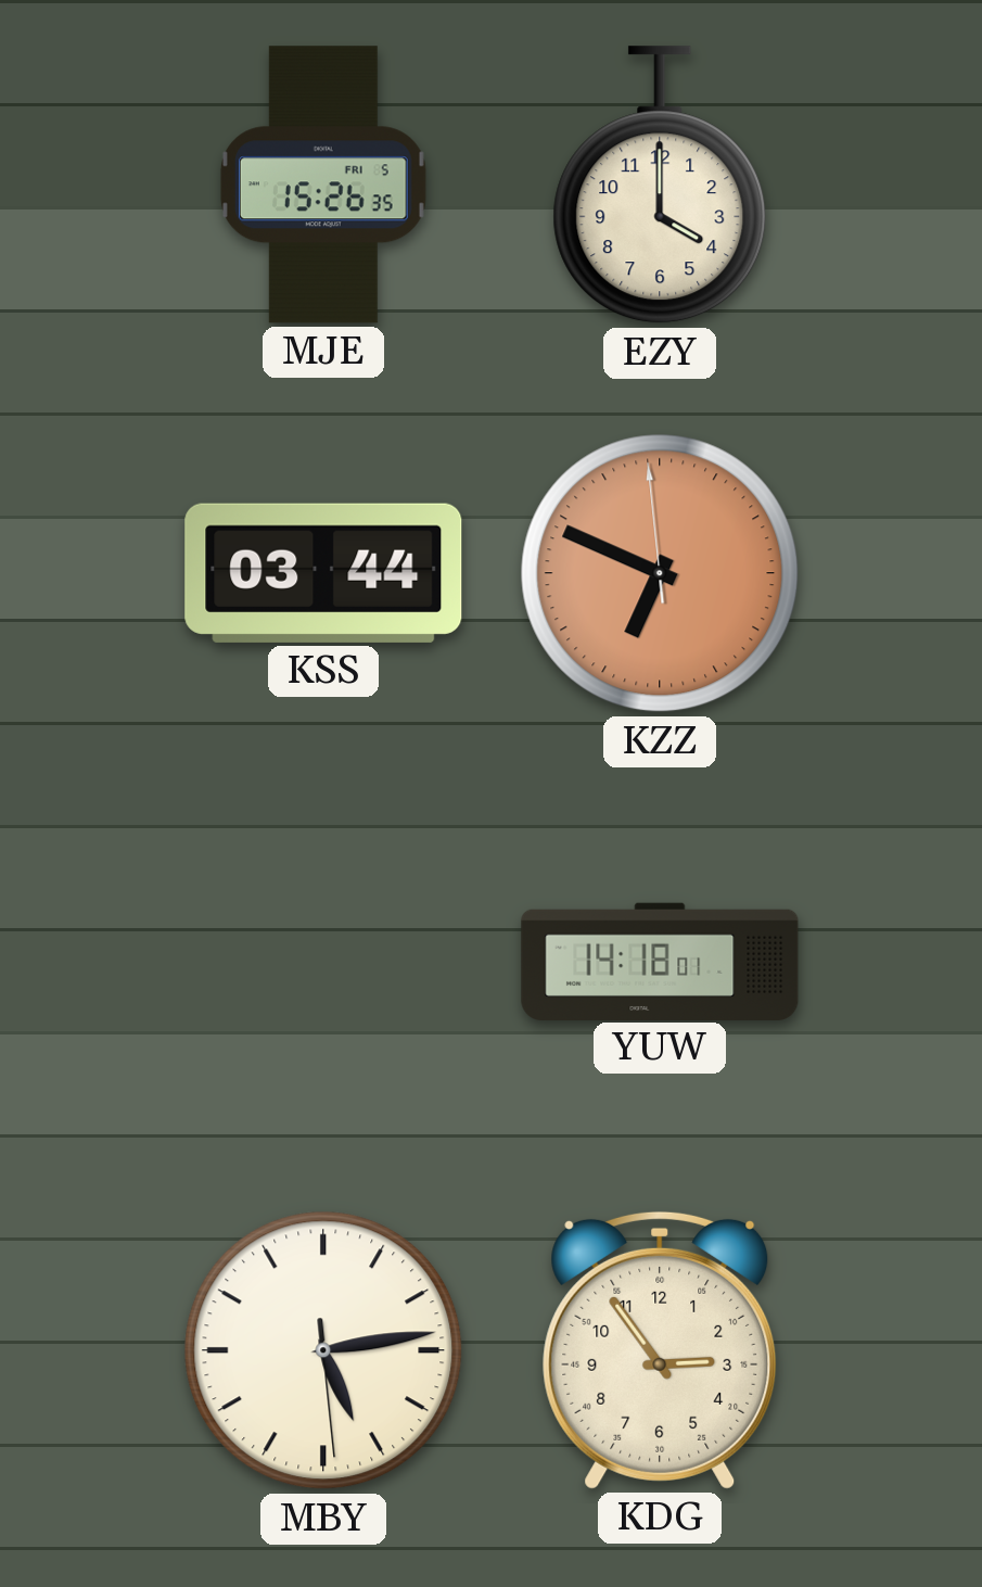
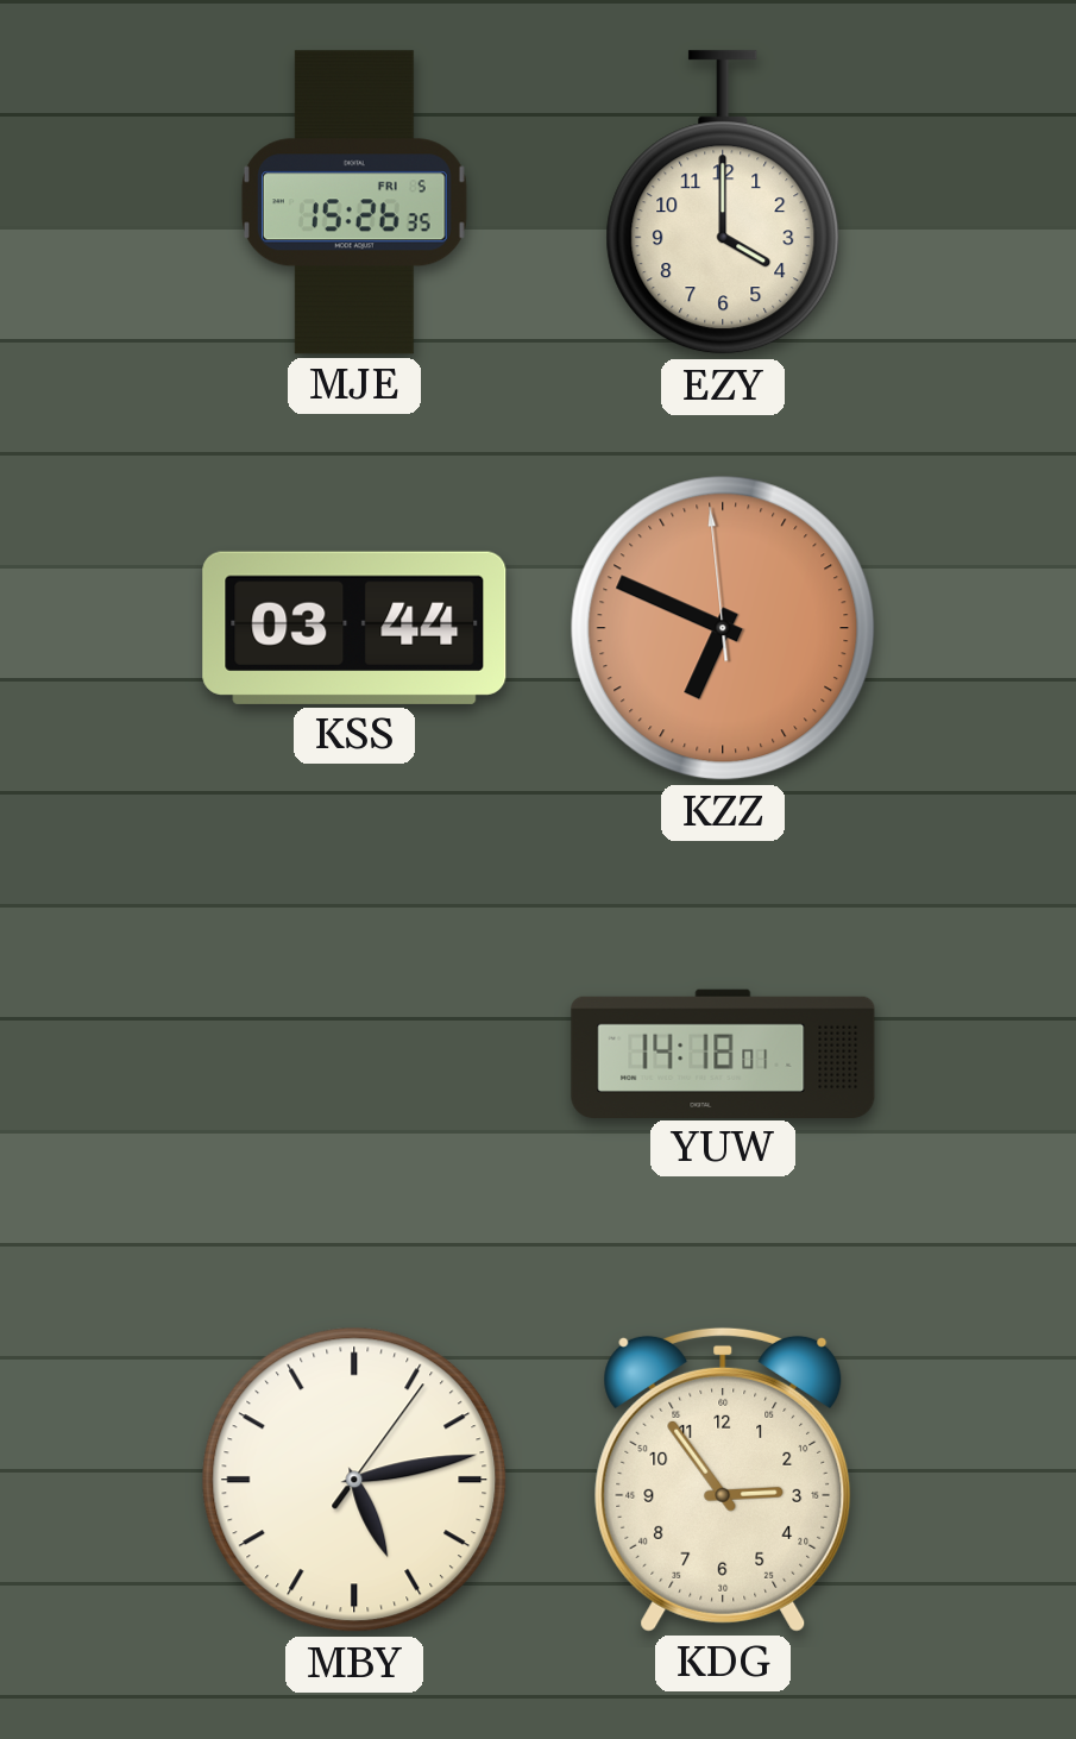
MBY: 5:13:29 -> 5:13:06 (354, 1480)
